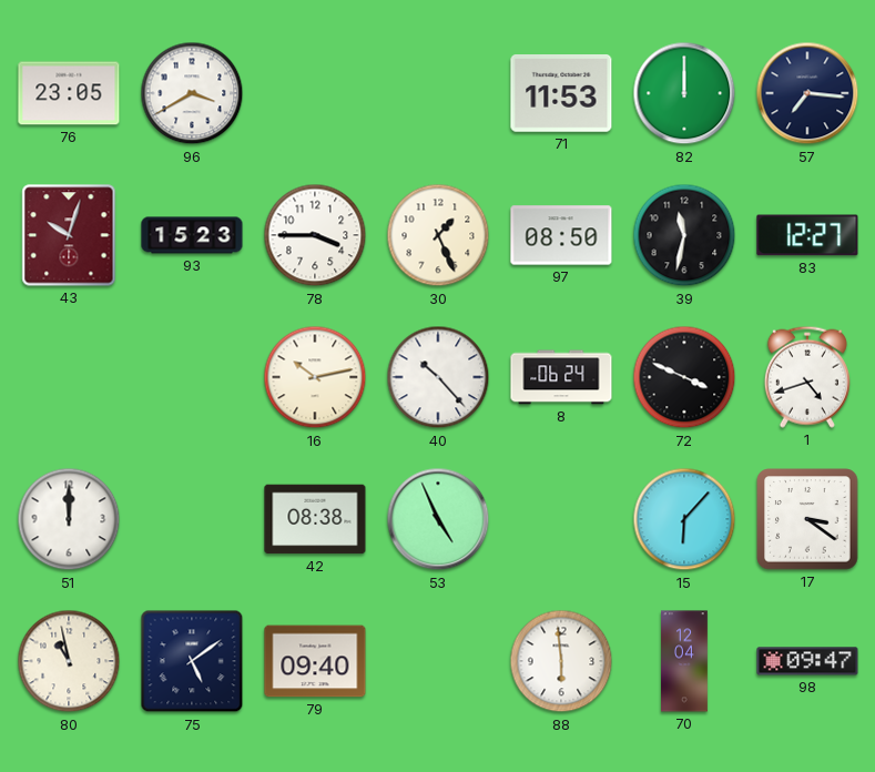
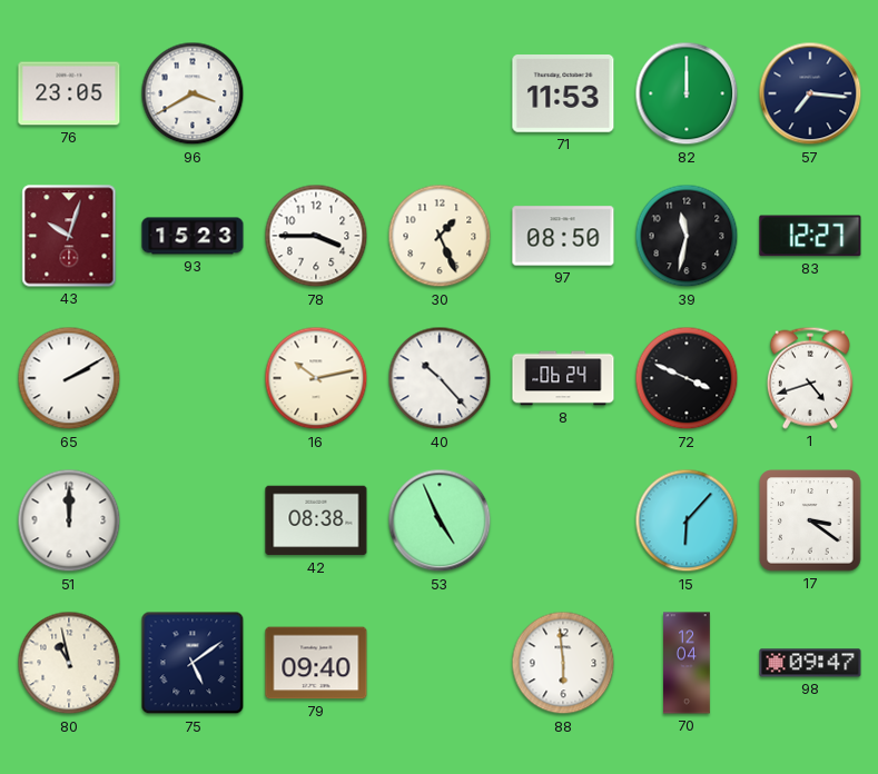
65: none -> 2:10 (69, 378)
